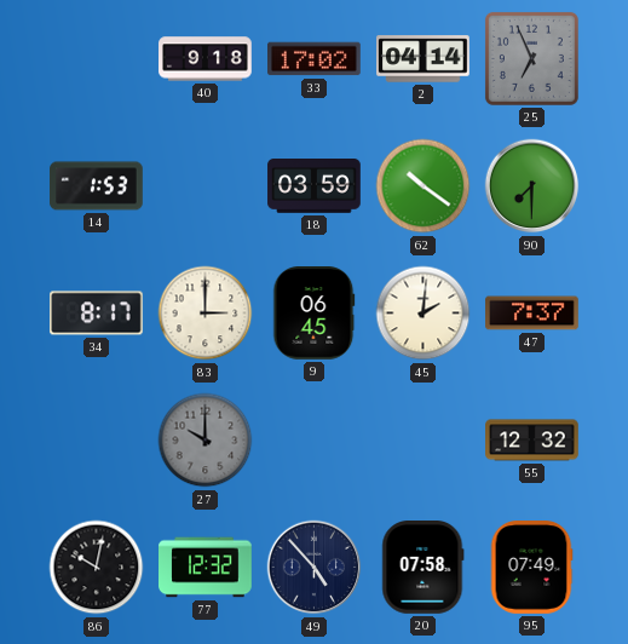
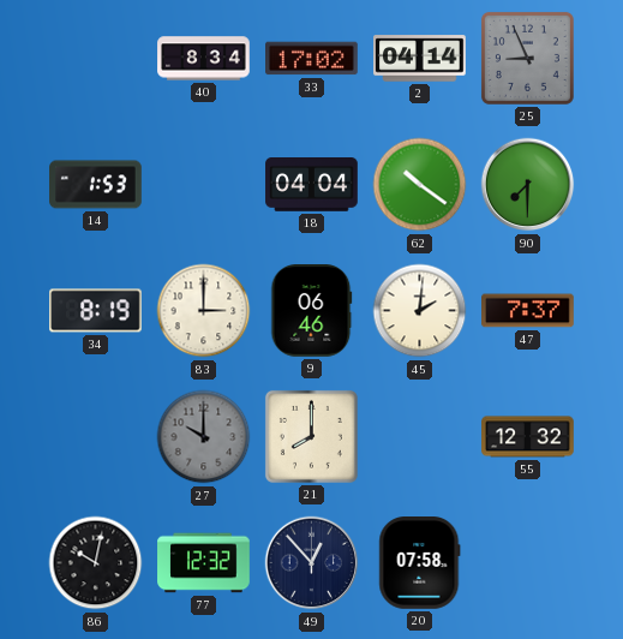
40: 9:18 -> 8:34 (204, 59)
25: 6:56 -> 8:56 (527, 58)
18: 03:59 -> 04:04 (312, 185)
34: 8:17 -> 8:19 (96, 311)
9: 06:45 -> 06:46 (312, 311)
21: none -> 8:00 (311, 436)
49: 4:53 -> 12:53 (312, 563)
95: 07:49 -> none (531, 568)
